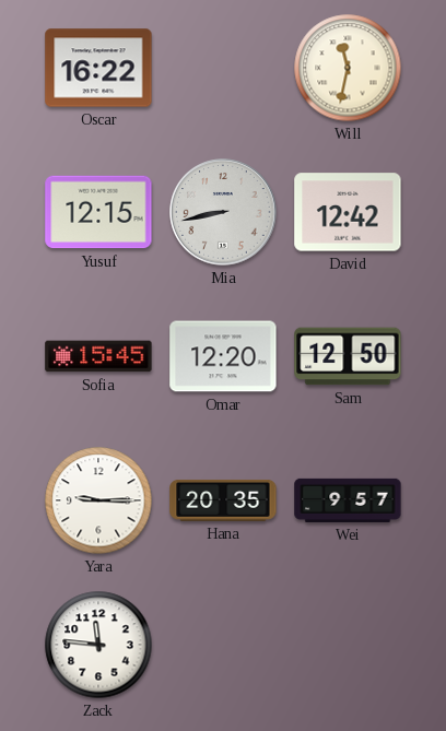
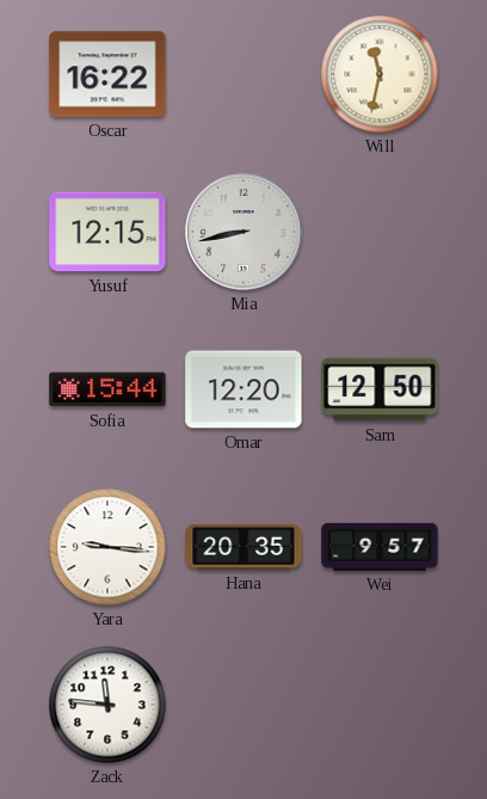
David: 12:42 -> none (348, 212)
Sofia: 15:45 -> 15:44 (107, 389)
Yara: 9:15 -> 9:16 (107, 547)
